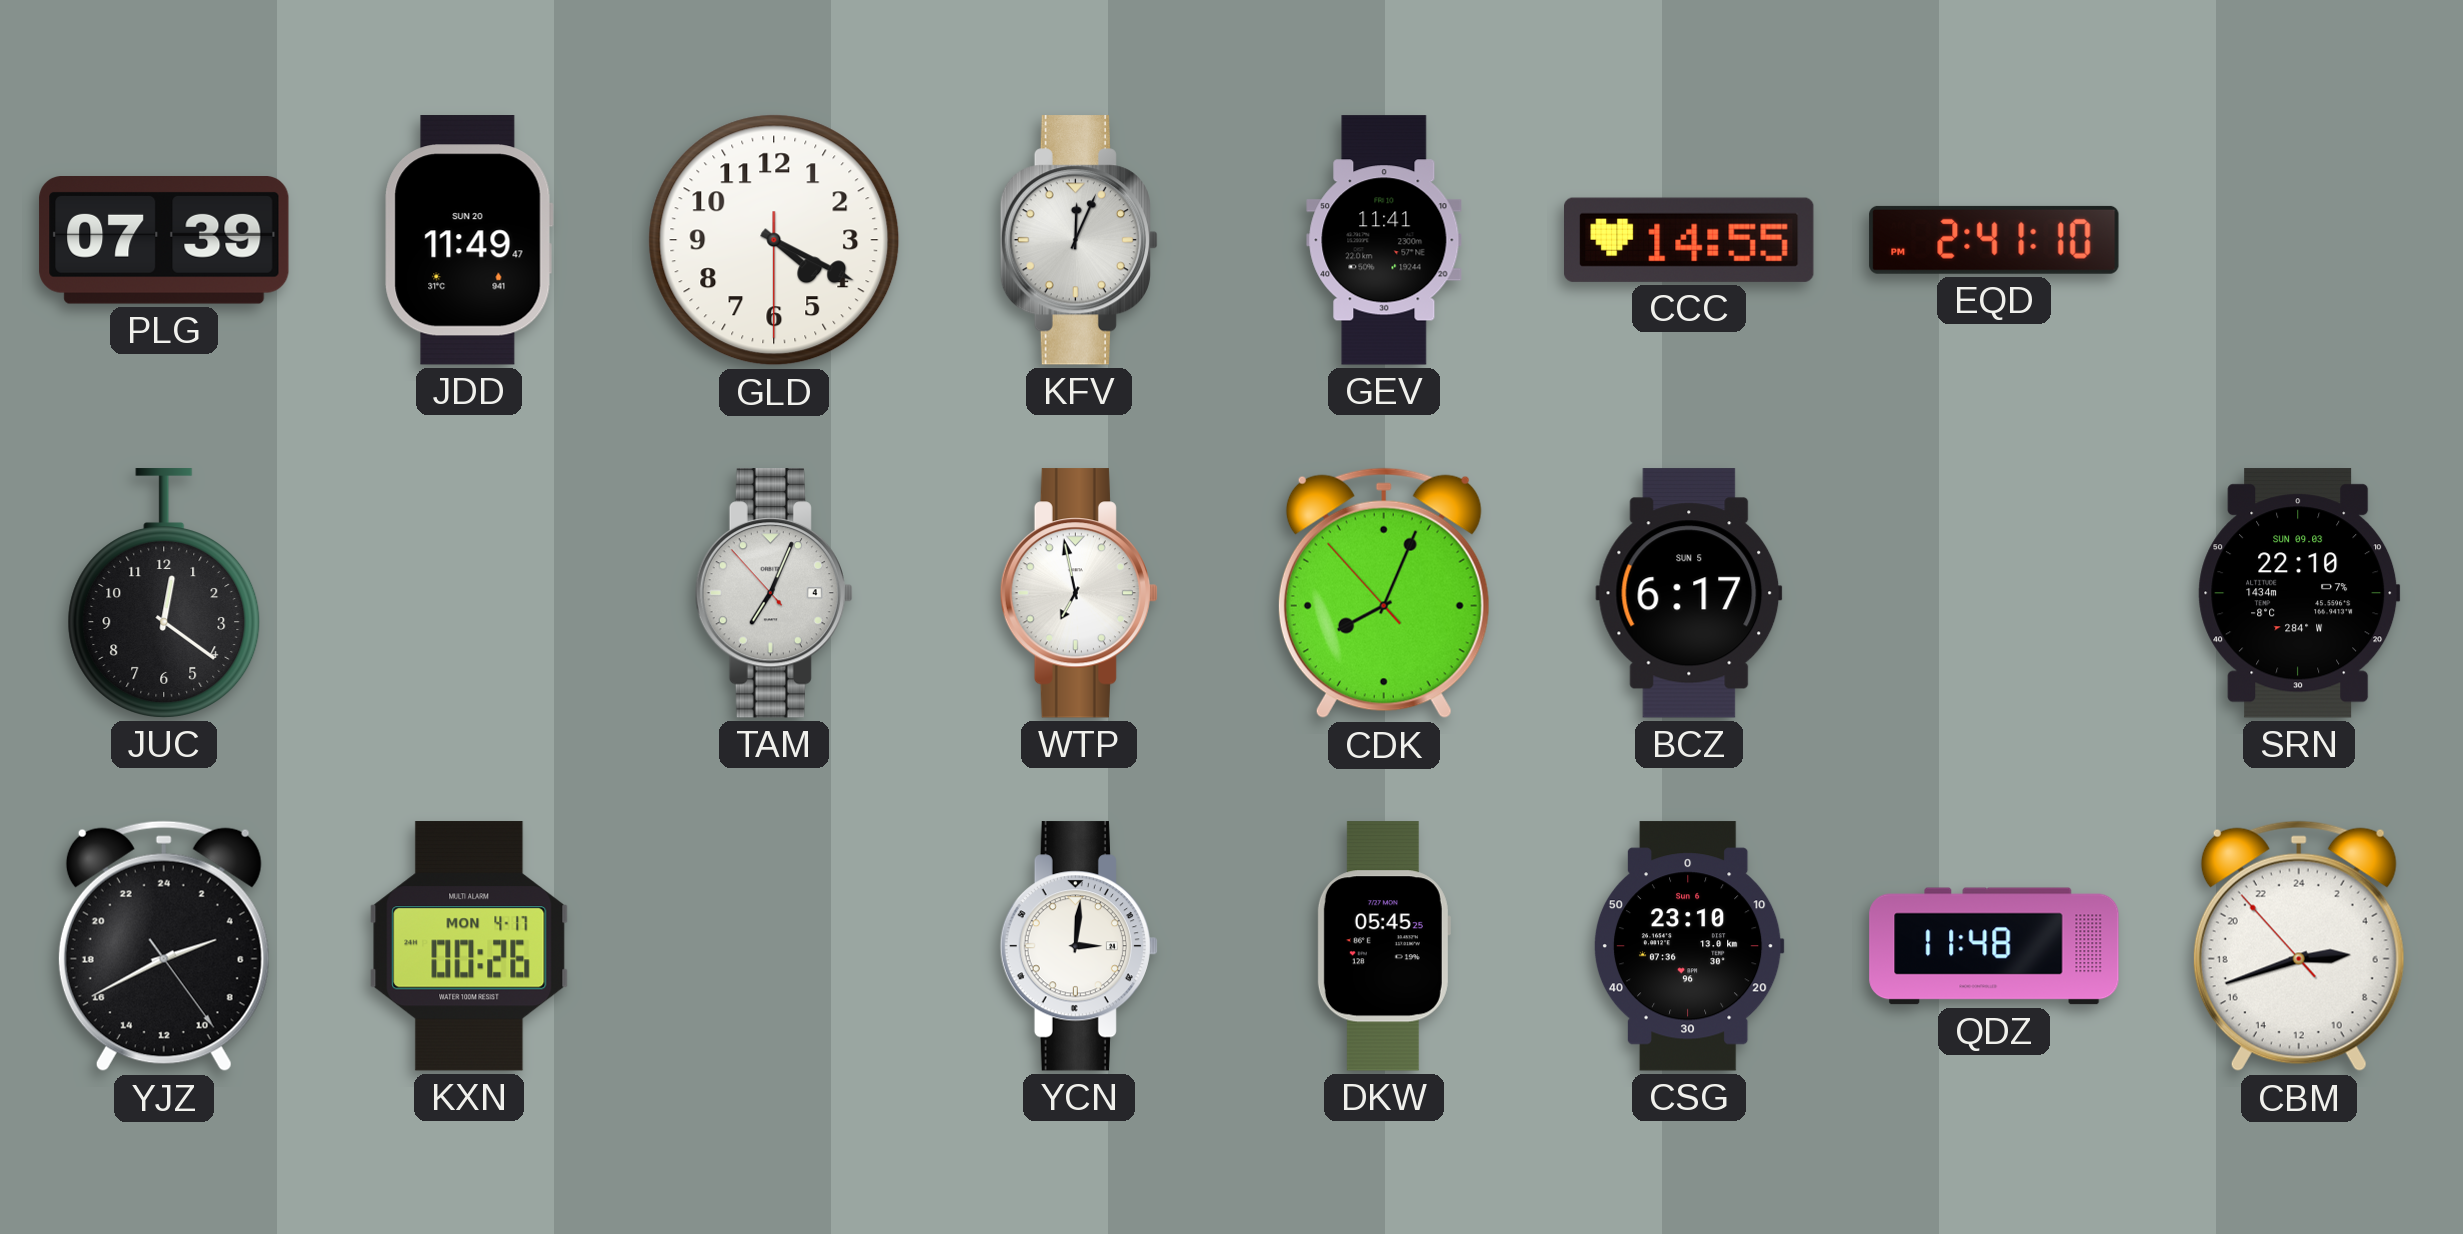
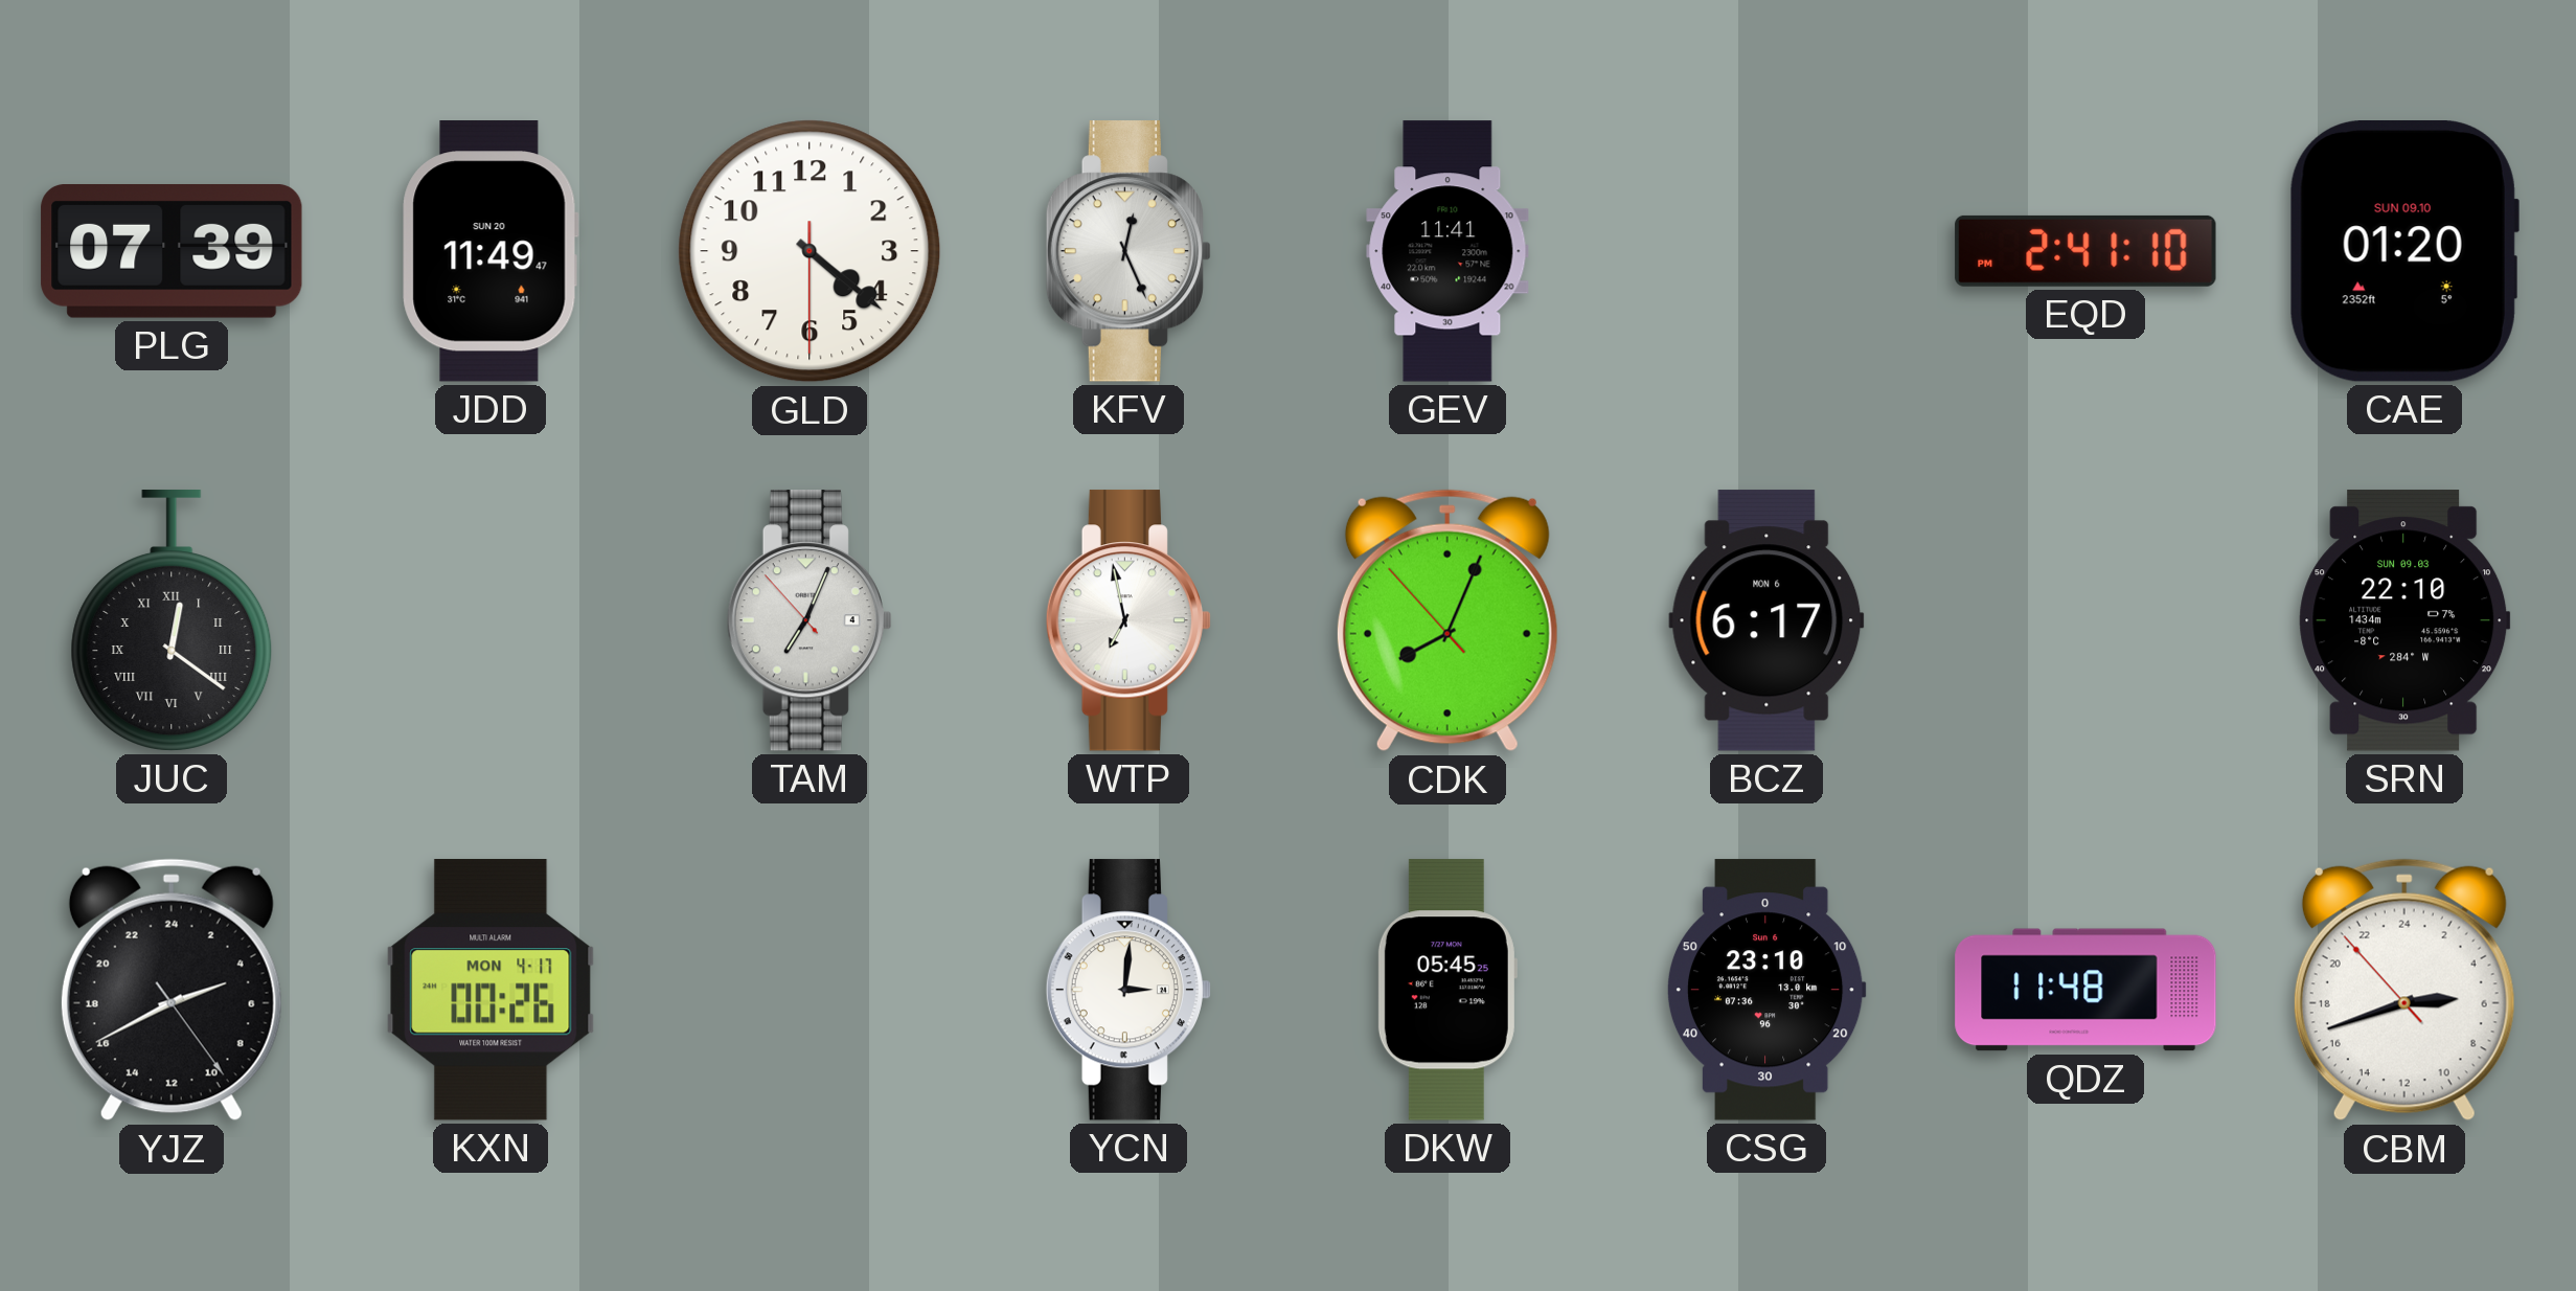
GLD: 4:19 -> 4:21 (810, 251)
KFV: 12:04 -> 12:26 (1129, 251)
CCC: 14:55 -> none (1690, 240)
CAE: none -> 01:20 (2404, 252)
JUC numerals: Arabic -> Roman (172, 620)
BCZ date: SUN 5 -> MON 6 (1766, 620)
